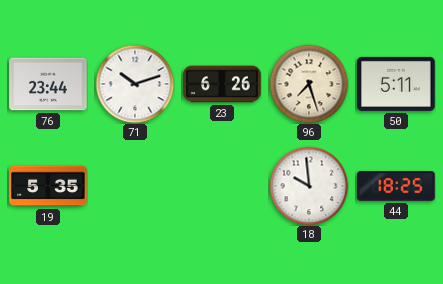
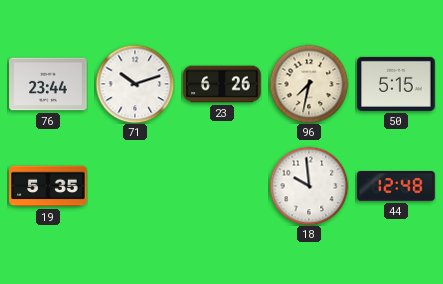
96: 7:27 -> 7:32 (309, 84)
50: 5:11 -> 5:15 (396, 84)
44: 18:25 -> 12:48 (396, 186)
